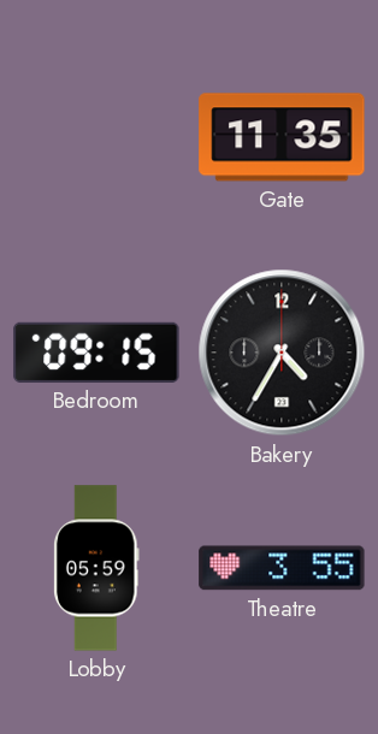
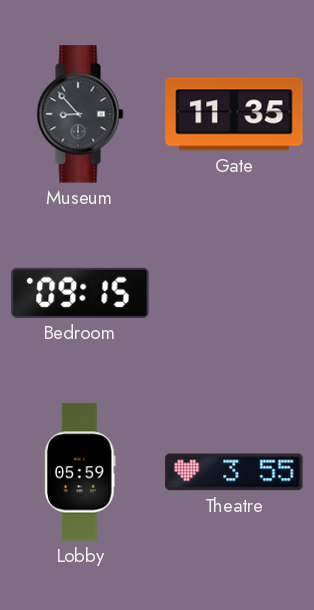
Museum: none -> 8:53 (80, 114)
Bakery: 4:35 -> none (282, 353)
